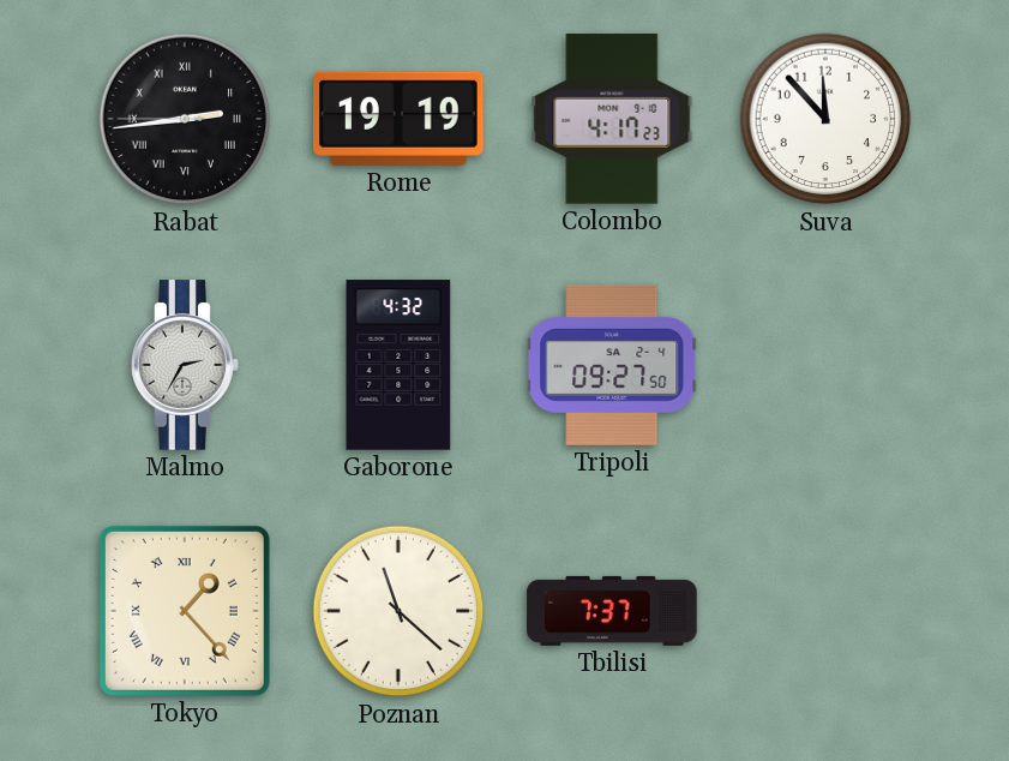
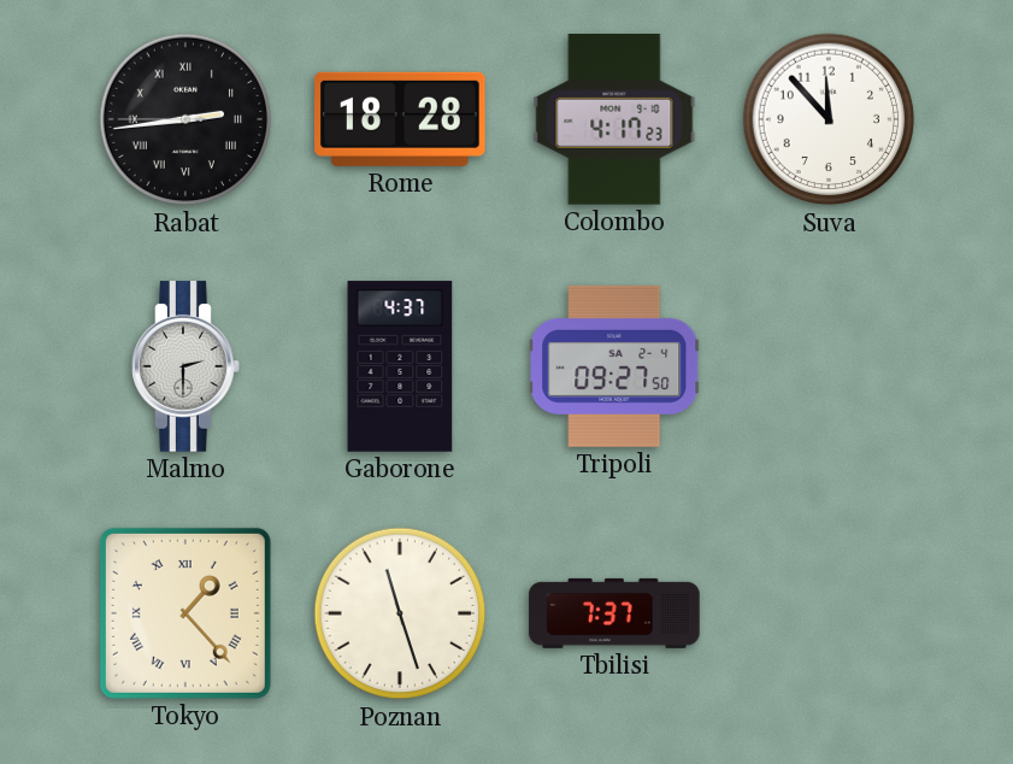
Rome: 19:19 -> 18:28 (400, 119)
Malmo: 2:35 -> 2:30 (185, 366)
Gaborone: 4:32 -> 4:37 (400, 366)
Poznan: 11:22 -> 11:27 (400, 613)
